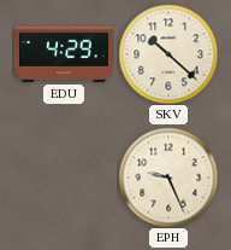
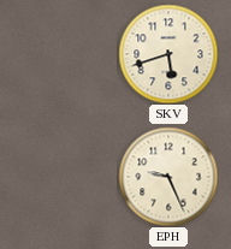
EDU: 4:29 -> none (64, 54)
SKV: 10:22 -> 5:42 (168, 54)
